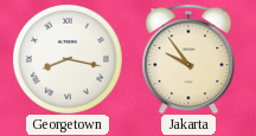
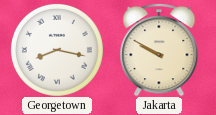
Jakarta: 9:54 -> 9:50 (159, 50)
